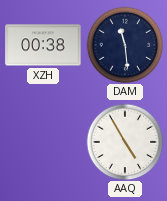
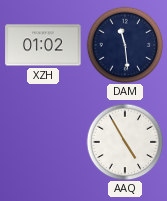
XZH: 00:38 -> 01:02 (43, 45)
